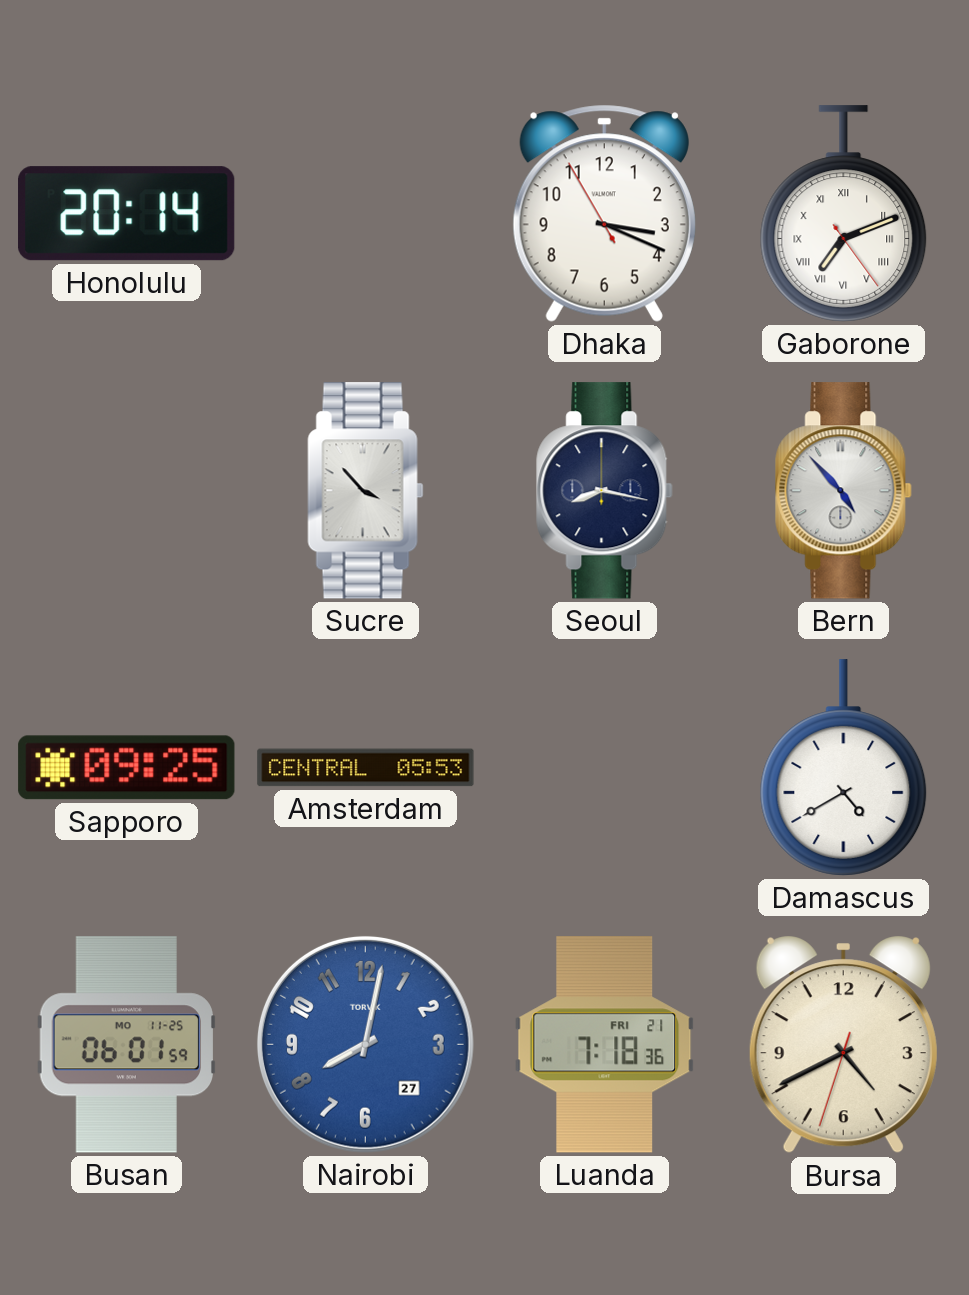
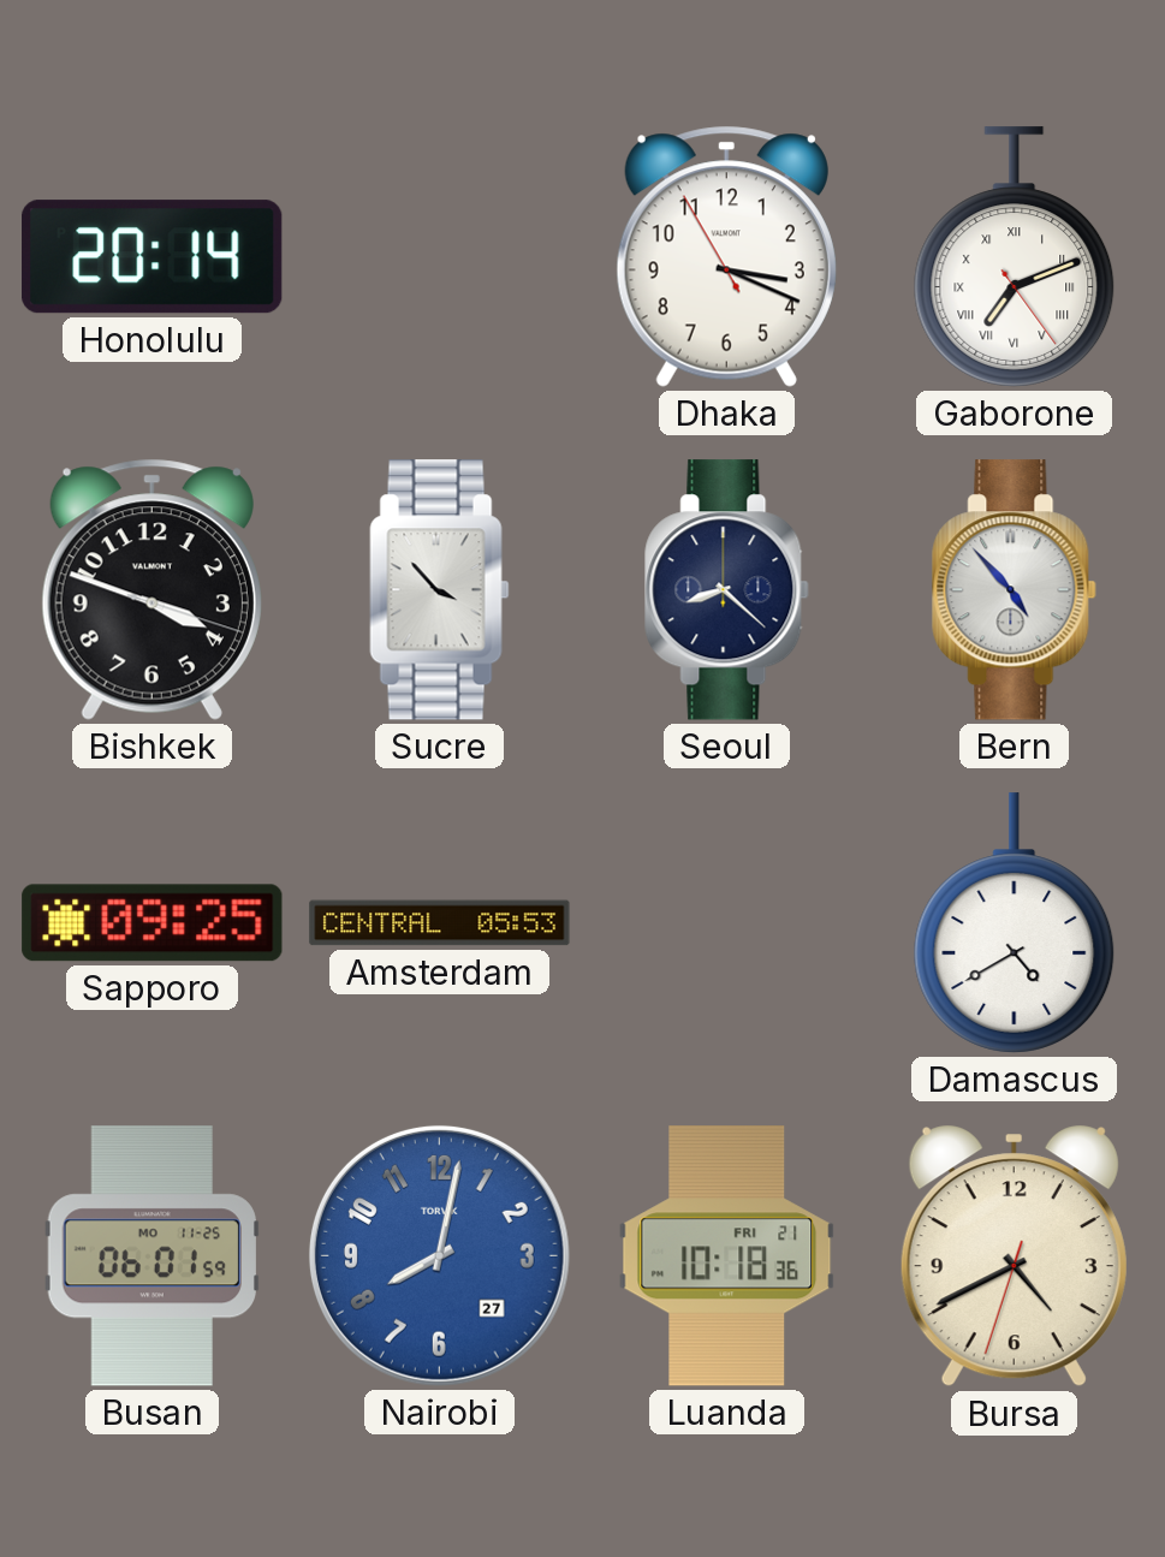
Bishkek: none -> 3:48 (151, 589)
Seoul: 8:17 -> 8:22 (727, 590)
Luanda: 7:18 -> 10:18 (727, 1256)
